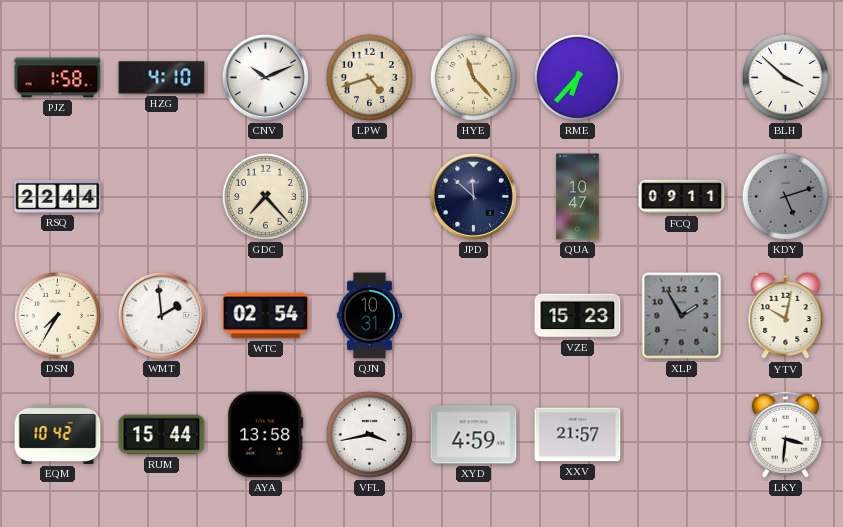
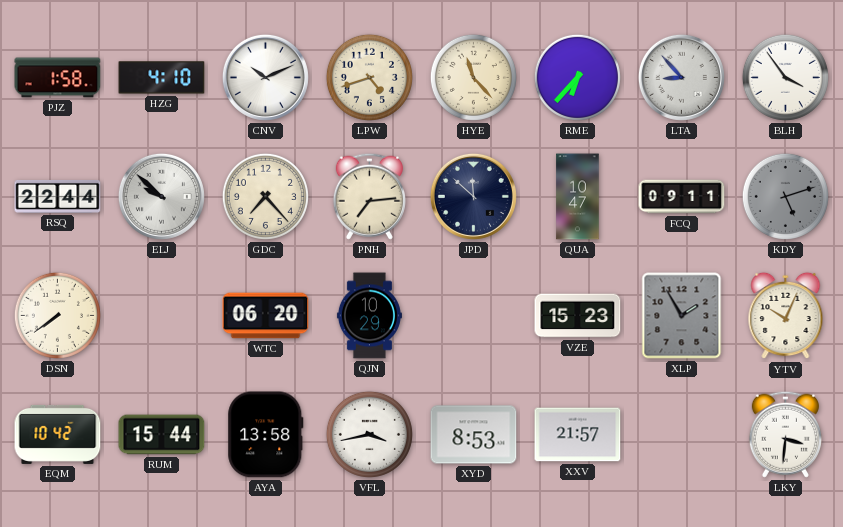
LTA: none -> 8:53 (681, 77)
BLH: 3:52 -> 3:54 (785, 77)
ELJ: none -> 9:52 (161, 196)
PNH: none -> 7:14 (369, 196)
DSN: 7:35 -> 7:39 (57, 315)
WMT: 1:59 -> none (161, 315)
WTC: 02:54 -> 06:20 (266, 316)
QJN: 10:31 -> 10:29 (369, 316)
YTV: 10:02 -> 10:04 (786, 316)
XYD: 4:59 -> 8:53 (474, 435)
